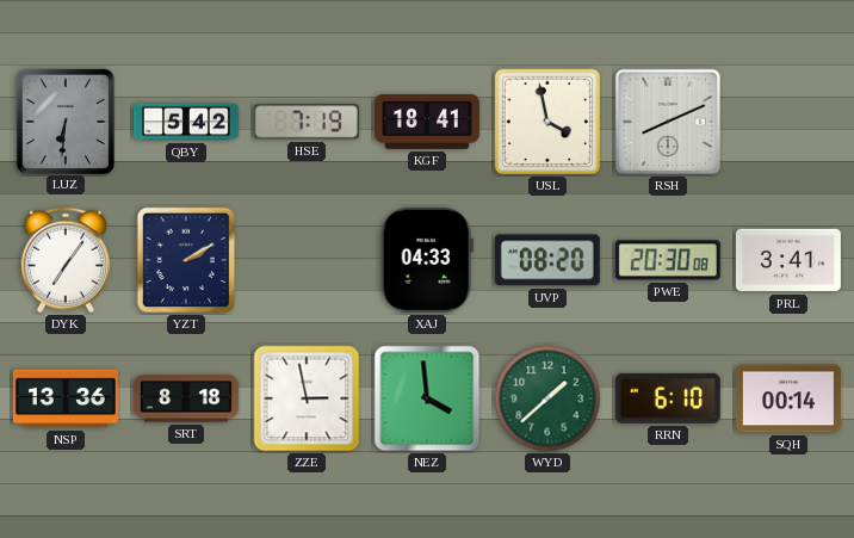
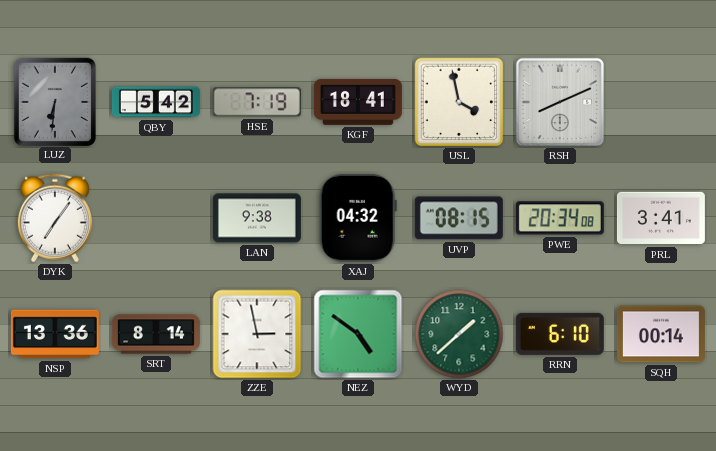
YZT: 2:10 -> none (186, 260)
LAN: none -> 9:38 (257, 218)
XAJ: 04:33 -> 04:32 (358, 218)
UVP: 08:20 -> 08:15 (459, 218)
PWE: 20:30 -> 20:34 (560, 218)
SRT: 8:18 -> 8:14 (156, 334)
NEZ: 3:59 -> 4:51 (358, 334)
